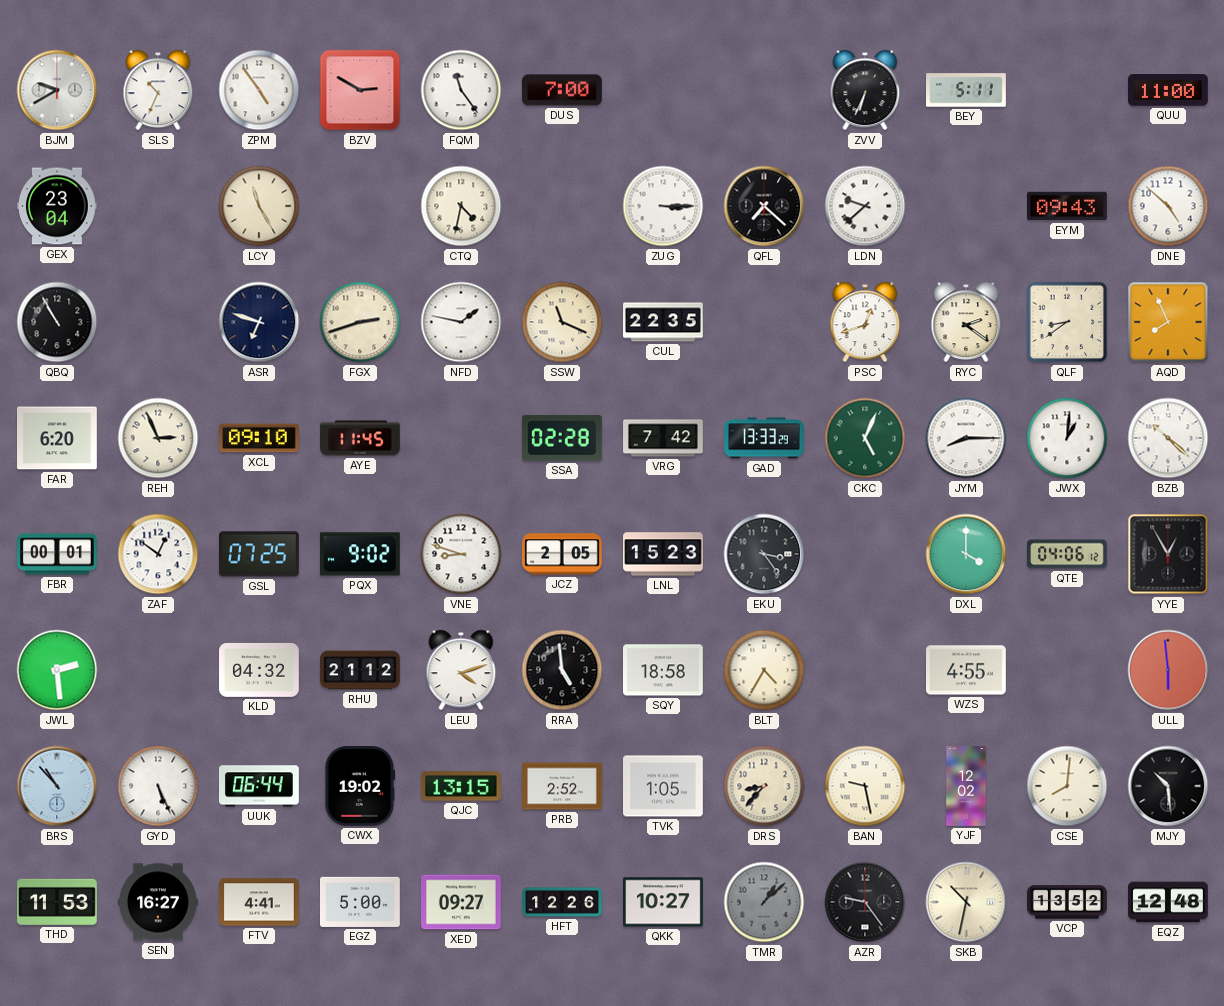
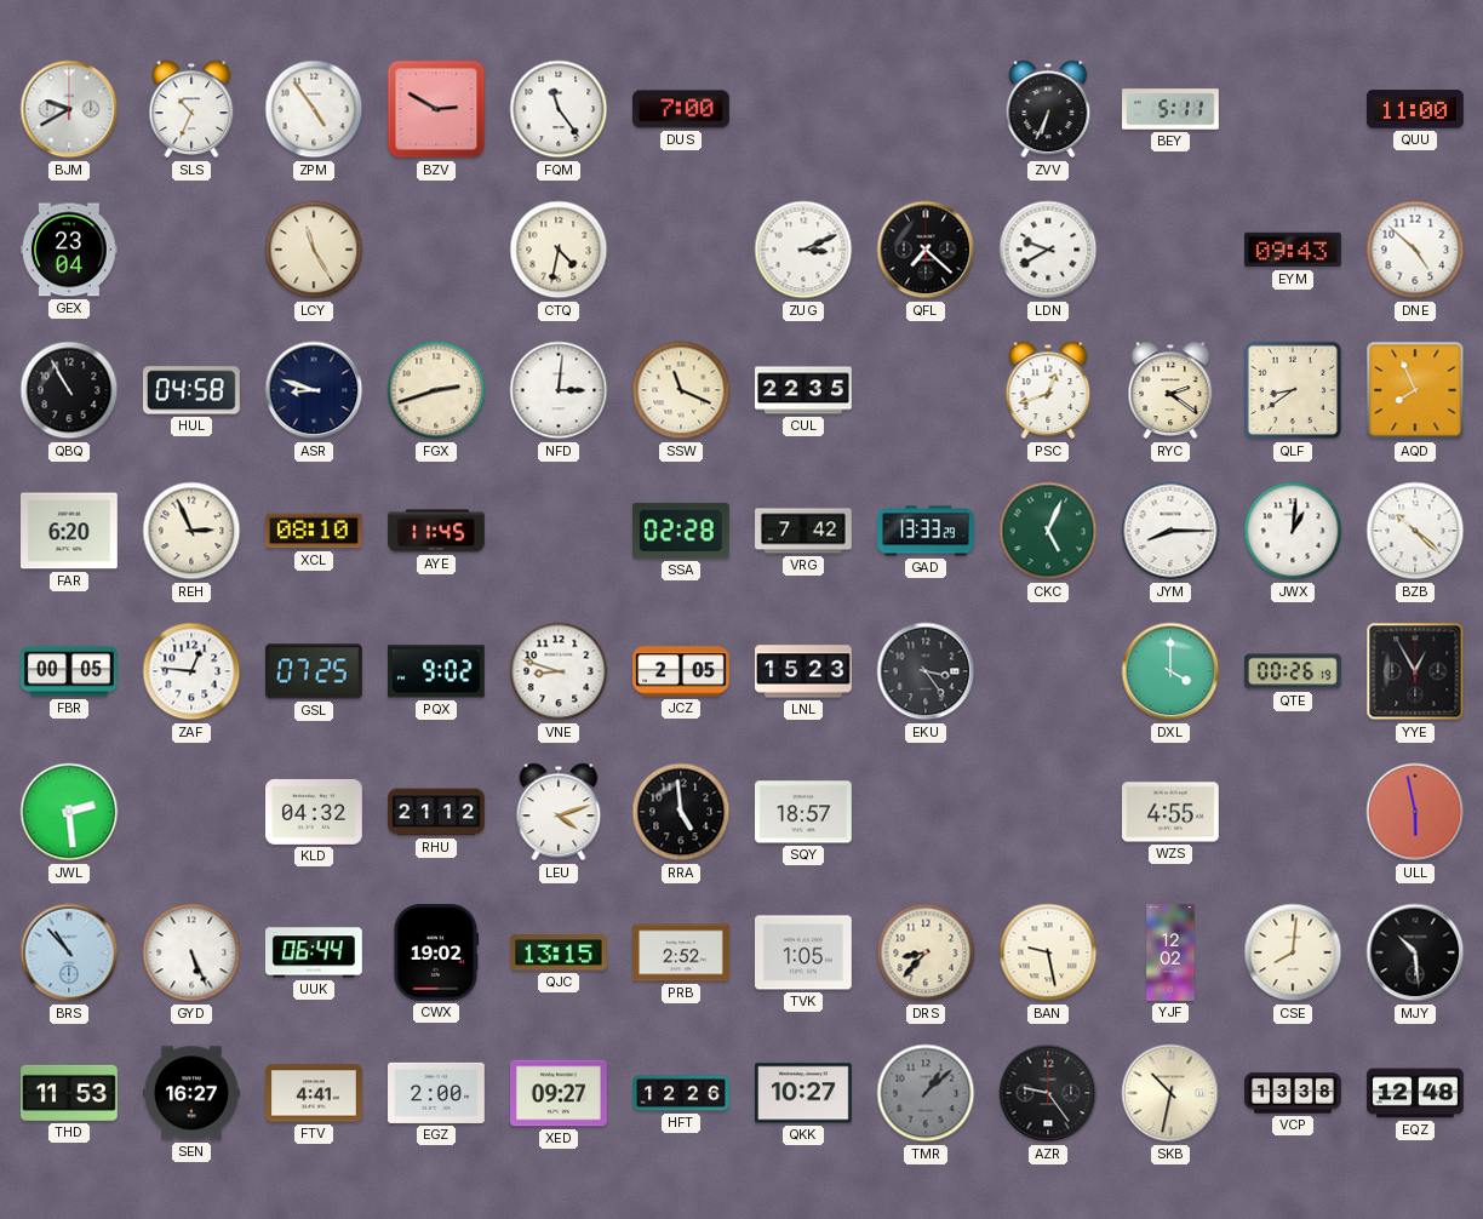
ZUG: 3:15 -> 3:11 (803, 250)
LDN: 9:38 -> 9:40 (1048, 250)
HUL: none -> 04:58 (191, 390)
ASR: 6:48 -> 8:48 (314, 390)
NFD: 1:47 -> 3:01 (559, 390)
XCL: 09:10 -> 08:10 (315, 531)
FBR: 00:01 -> 00:05 (69, 671)
ZAF: 12:51 -> 12:46 (191, 671)
QTE: 04:06 -> 00:26 (1293, 671)
SQY: 18:58 -> 18:57 (805, 812)
BLT: 4:35 -> none (764, 670)
ULL: 5:59 -> 5:58 (1415, 812)
EGZ: 5:00 -> 2:00 (437, 1093)
VCP: 13:52 -> 13:38 (1293, 1093)
